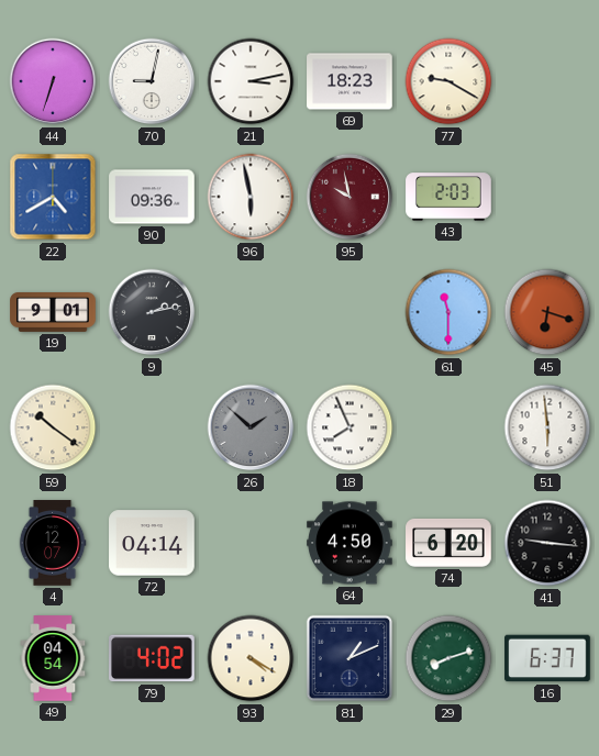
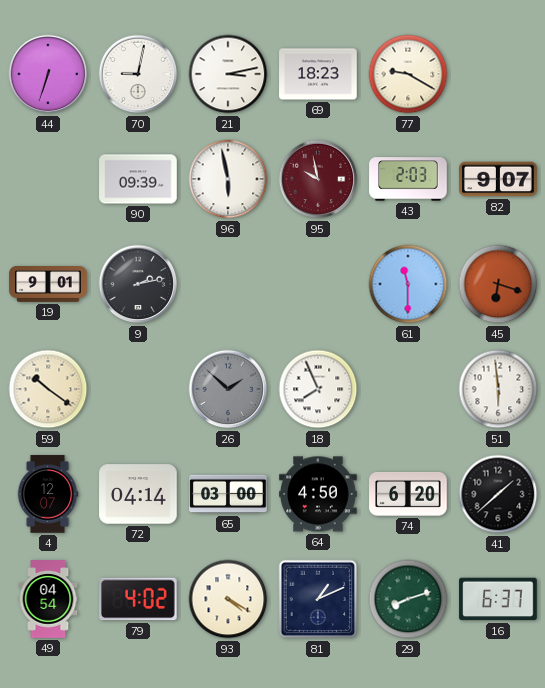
22: 4:40 -> none (53, 197)
90: 09:36 -> 09:39 (138, 179)
82: none -> 9:07 (498, 179)
65: none -> 03:00 (228, 494)
41: 9:16 -> 1:38 (498, 494)
